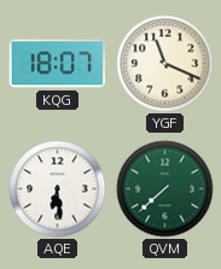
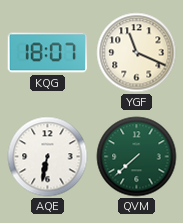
AQE: 6:29 -> 6:32 (48, 157)
